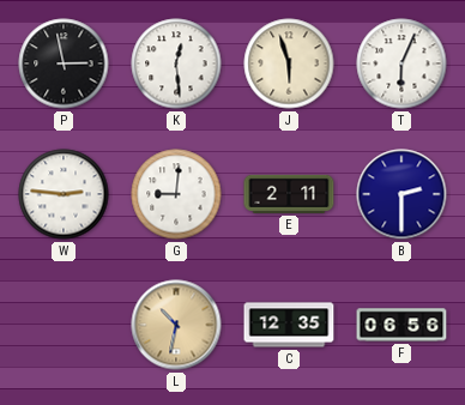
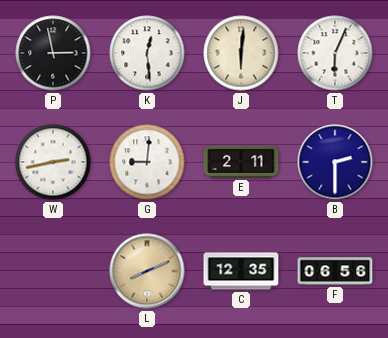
J: 5:57 -> 6:01 (241, 53)
W: 2:46 -> 2:43 (53, 162)
L: 10:32 -> 8:11 (147, 271)
